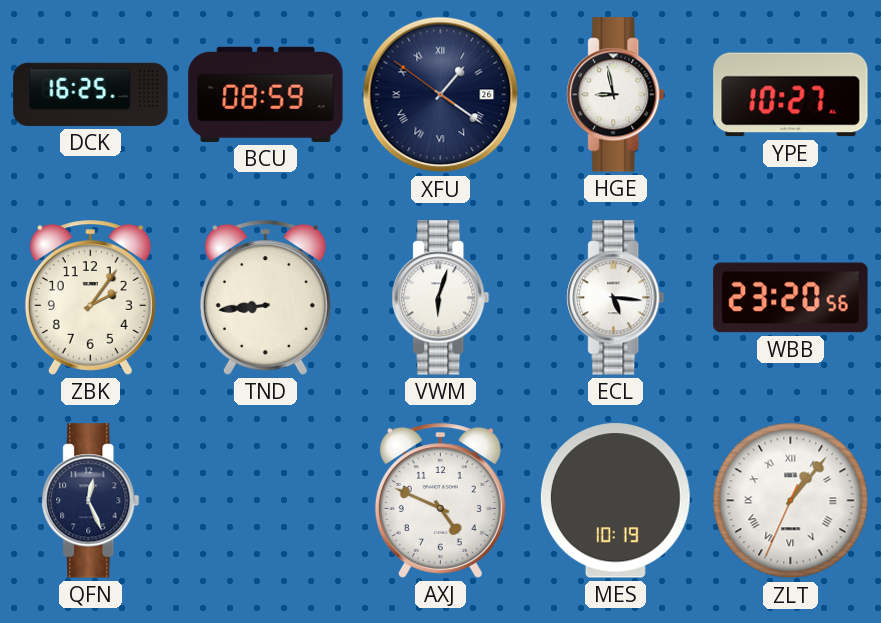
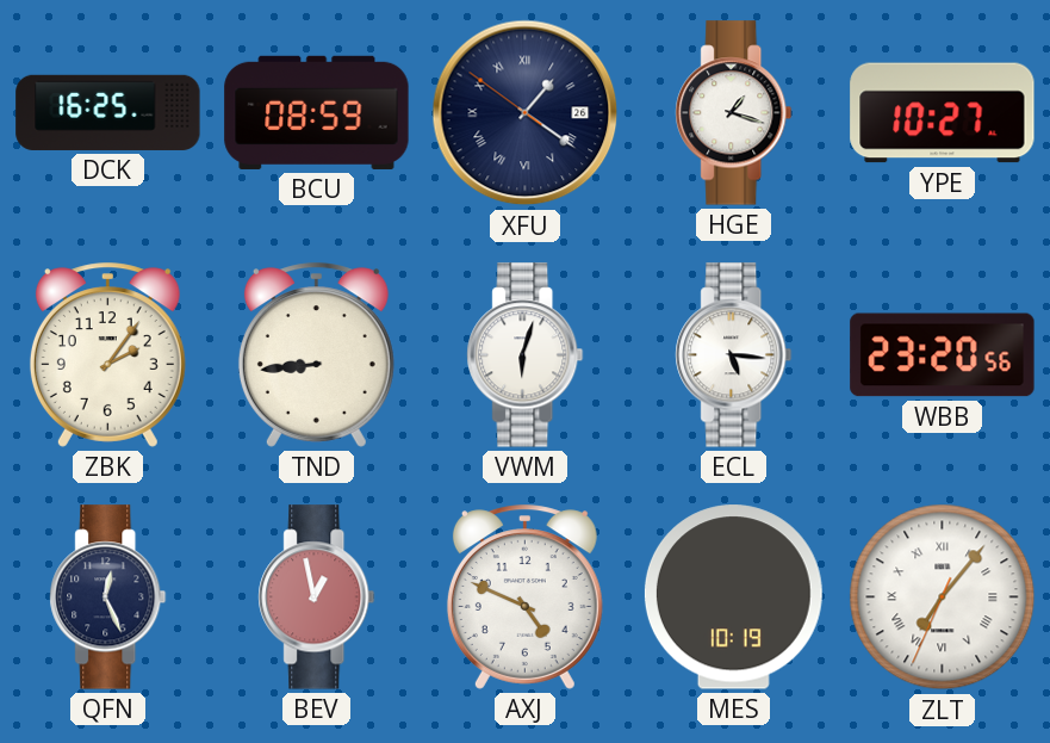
HGE: 8:58 -> 1:18 (734, 113)
BEV: none -> 12:58 (317, 598)
ZLT: 1:06 -> 7:06 (943, 598)
